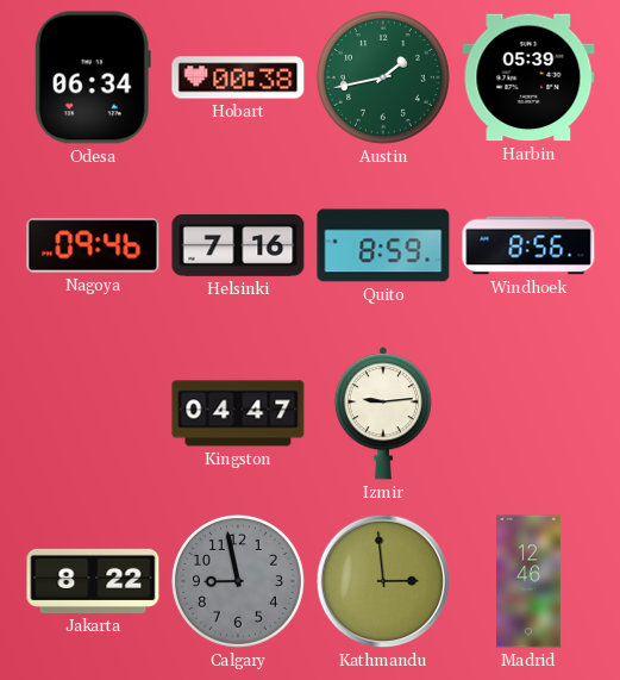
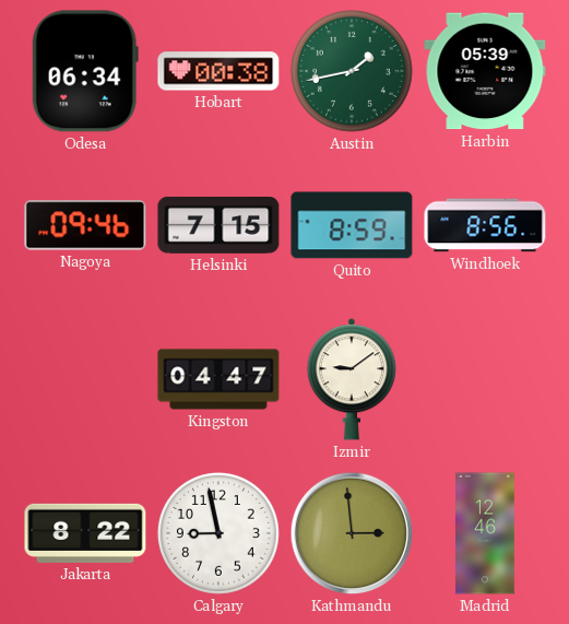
Helsinki: 7:16 -> 7:15 (218, 226)
Izmir: 9:14 -> 9:09 (352, 379)
Calgary dial: grey -> white (218, 533)
